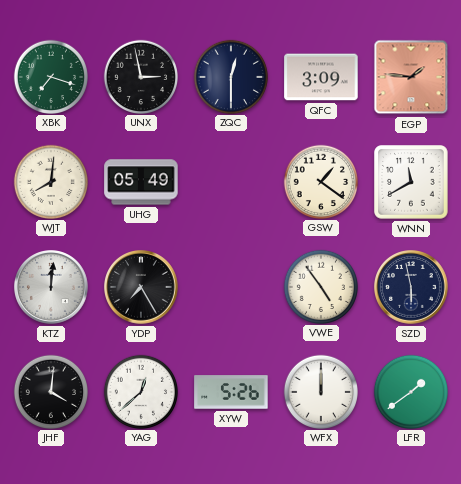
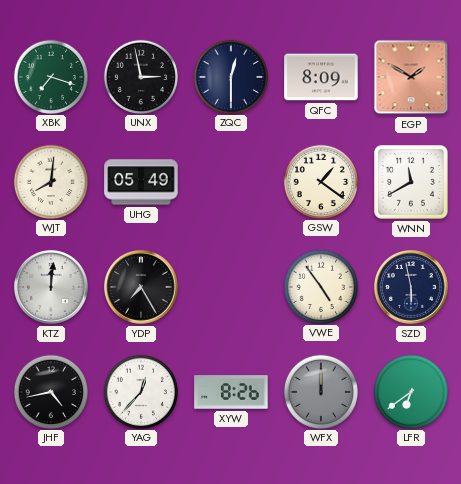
QFC: 3:09 -> 8:09 (321, 77)
EGP: 1:46 -> 1:50 (411, 77)
JHF: 4:01 -> 4:43 (50, 391)
YAG: 12:38 -> 12:37 (140, 391)
XYW: 5:26 -> 8:26 (231, 392)
WFX dial: white -> grey (320, 391)
LFR: 1:39 -> 6:39 (410, 391)
